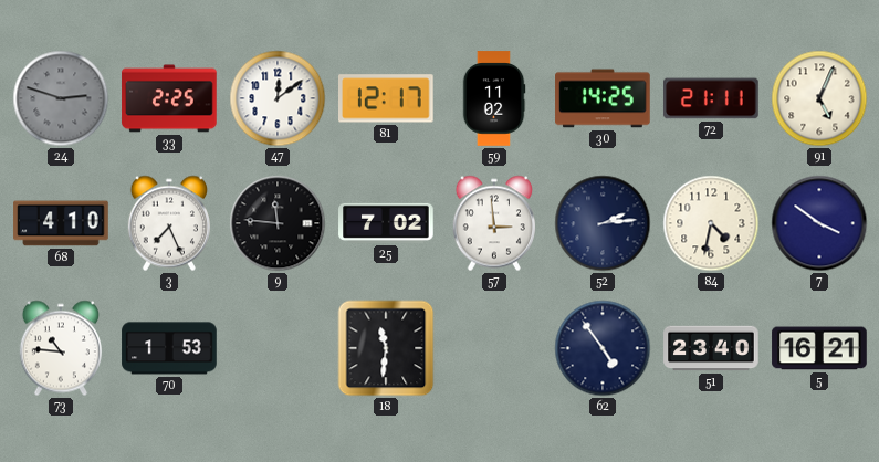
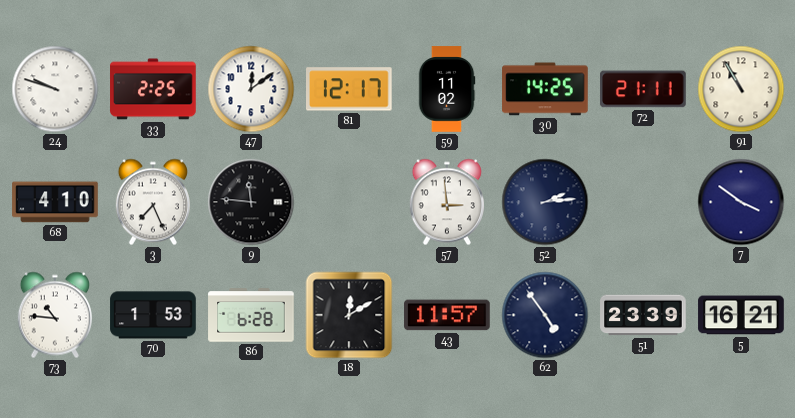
24: 2:48 -> 9:48 (55, 89)
24 dial: grey -> white (55, 89)
91: 5:04 -> 10:55 (741, 89)
25: 7:02 -> none (386, 223)
84: 4:32 -> none (711, 223)
86: none -> 6:28 (251, 315)
18: 11:31 -> 12:10 (349, 315)
43: none -> 11:57 (447, 315)
51: 23:40 -> 23:39 (643, 315)
